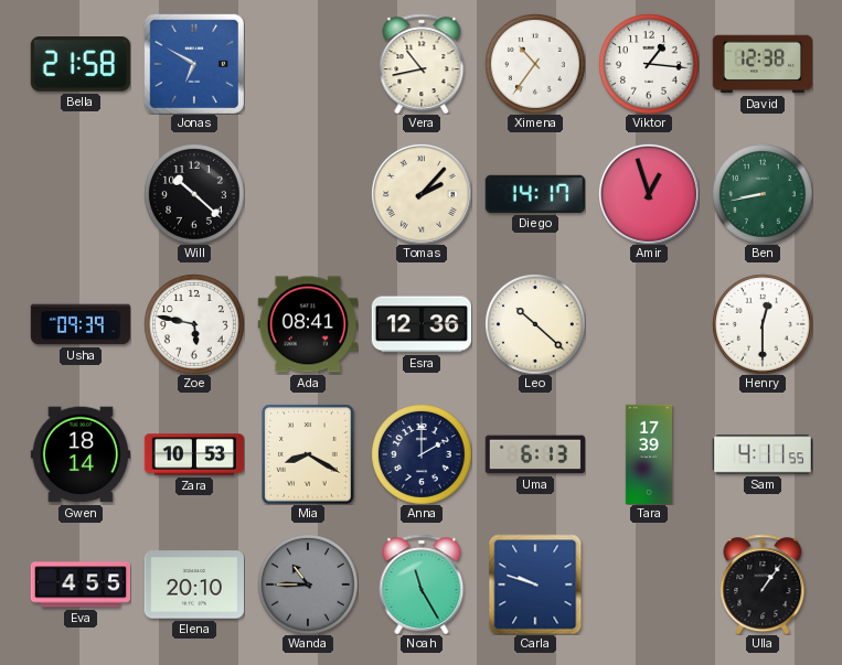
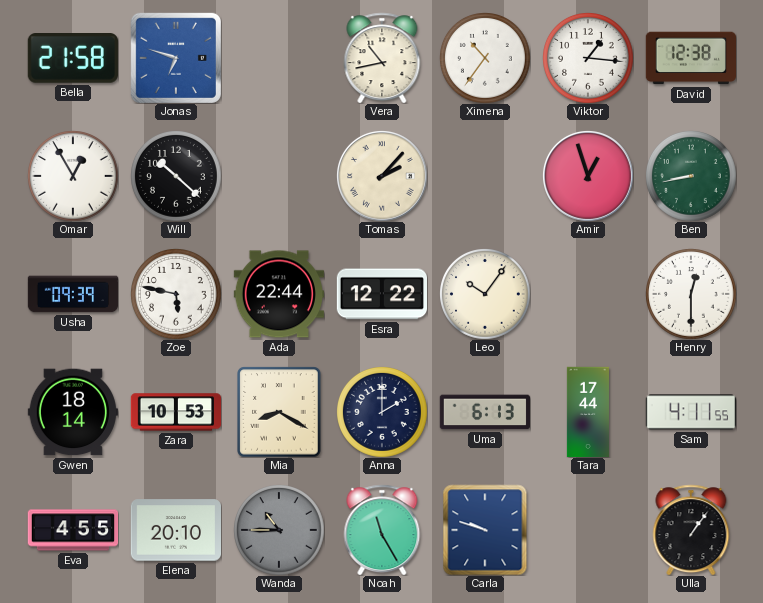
Jonas: 6:50 -> 6:48 (176, 58)
Omar: none -> 12:55 (73, 176)
Diego: 14:17 -> none (535, 194)
Ada: 08:41 -> 22:44 (278, 294)
Esra: 12:36 -> 12:22 (381, 294)
Leo: 10:22 -> 10:06 (485, 294)
Tara: 17:39 -> 17:44 (588, 412)
